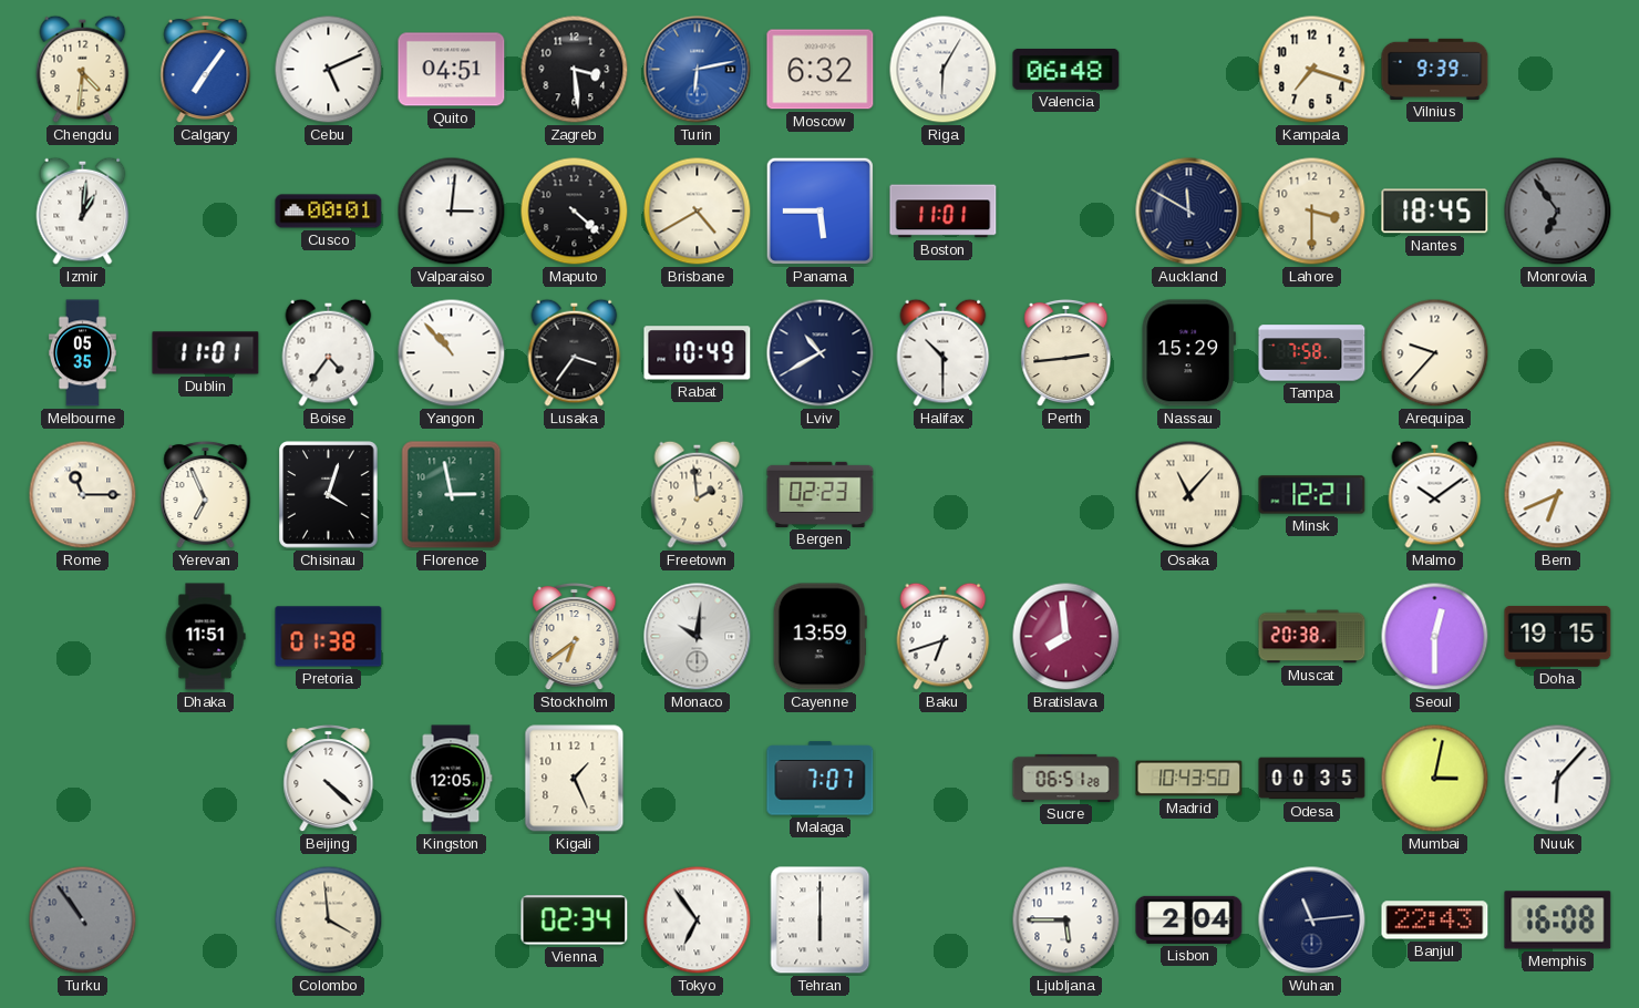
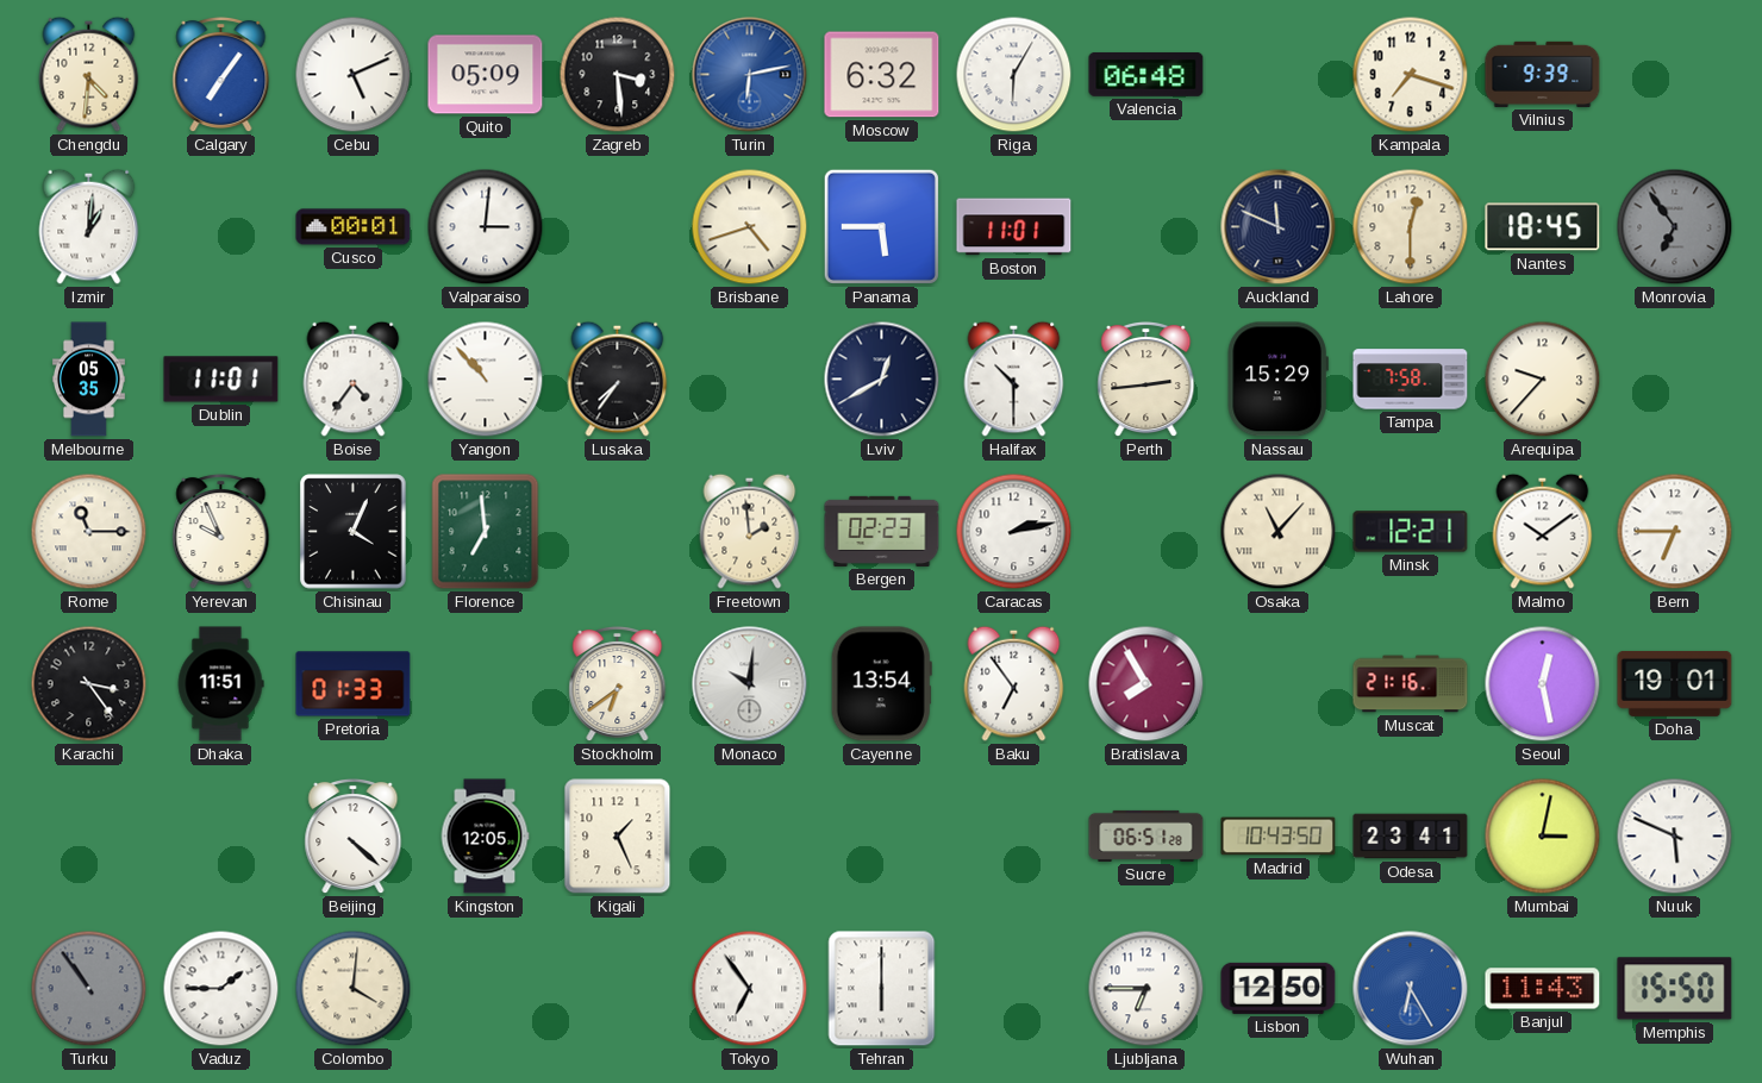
Quito: 04:51 -> 05:09 (486, 75)
Maputo: 4:22 -> none (575, 212)
Brisbane: 4:40 -> 4:42 (750, 227)
Auckland: 11:50 -> 11:49 (1279, 227)
Lahore: 3:30 -> 12:30 (1411, 227)
Lusaka: 3:36 -> 7:36 (618, 378)
Rabat: 10:49 -> none (698, 353)
Lviv: 10:40 -> 12:40 (882, 380)
Yerevan: 6:56 -> 9:56 (221, 532)
Chisinau: 4:03 -> 4:04 (354, 532)
Florence: 2:58 -> 6:59 (486, 532)
Caracas: none -> 2:13 (1014, 532)
Bern: 6:41 -> 6:45 (1675, 532)
Karachi: none -> 3:24 (89, 684)
Pretoria: 01:38 -> 01:33 (354, 684)
Cayenne: 13:59 -> 13:54 (881, 684)
Baku: 6:42 -> 6:54 (1014, 683)
Bratislava: 7:59 -> 7:55 (1146, 684)
Muscat: 20:38 -> 21:16 (1411, 684)
Seoul: 12:30 -> 12:28 (1543, 684)
Doha: 19:15 -> 19:01 (1675, 683)
Malaga: 7:07 -> none (821, 779)
Odesa: 00:35 -> 23:41 (1411, 837)
Nuuk: 6:07 -> 5:49 (1675, 837)
Vaduz: none -> 1:45 (221, 989)
Colombo: 3:59 -> 4:01 (354, 989)
Vienna: 02:34 -> none (575, 920)
Ljubljana: 5:45 -> 6:45 (1146, 989)
Lisbon: 2:04 -> 12:50 (1279, 988)
Wuhan: 11:14 -> 6:25 (1411, 989)
Wuhan dial: navy -> blue (1411, 989)
Banjul: 22:43 -> 11:43 (1543, 989)
Memphis: 16:08 -> 15:50 (1675, 989)
